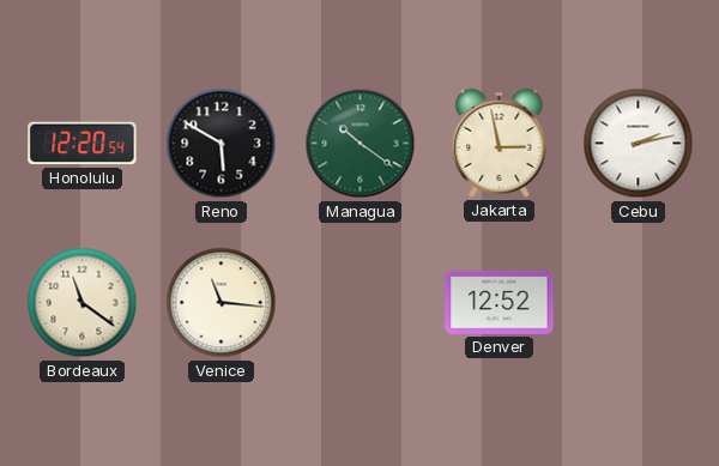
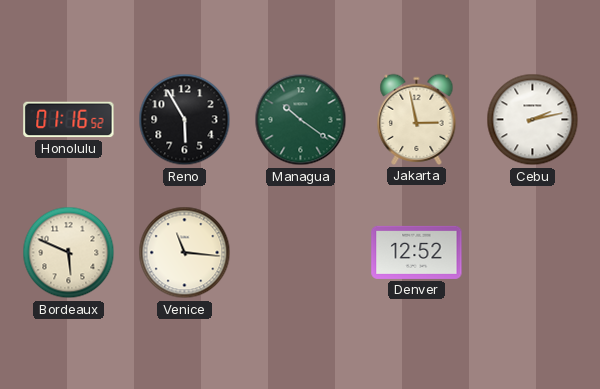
Honolulu: 12:20 -> 01:16 (69, 120)
Reno: 5:50 -> 5:55 (185, 120)
Bordeaux: 11:21 -> 5:49 (69, 253)
